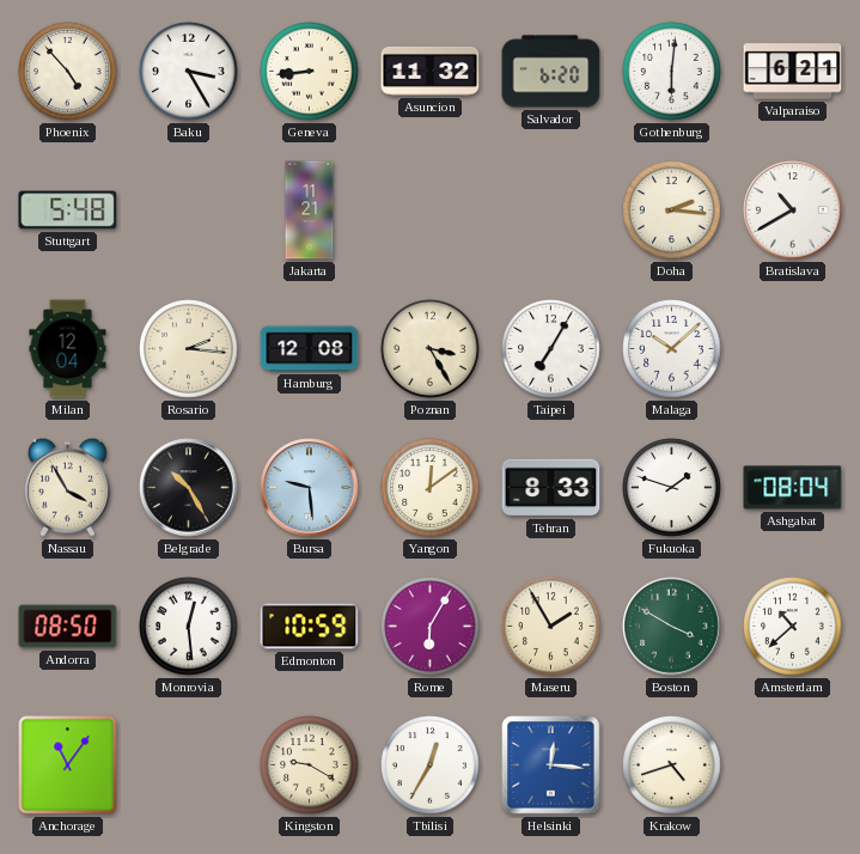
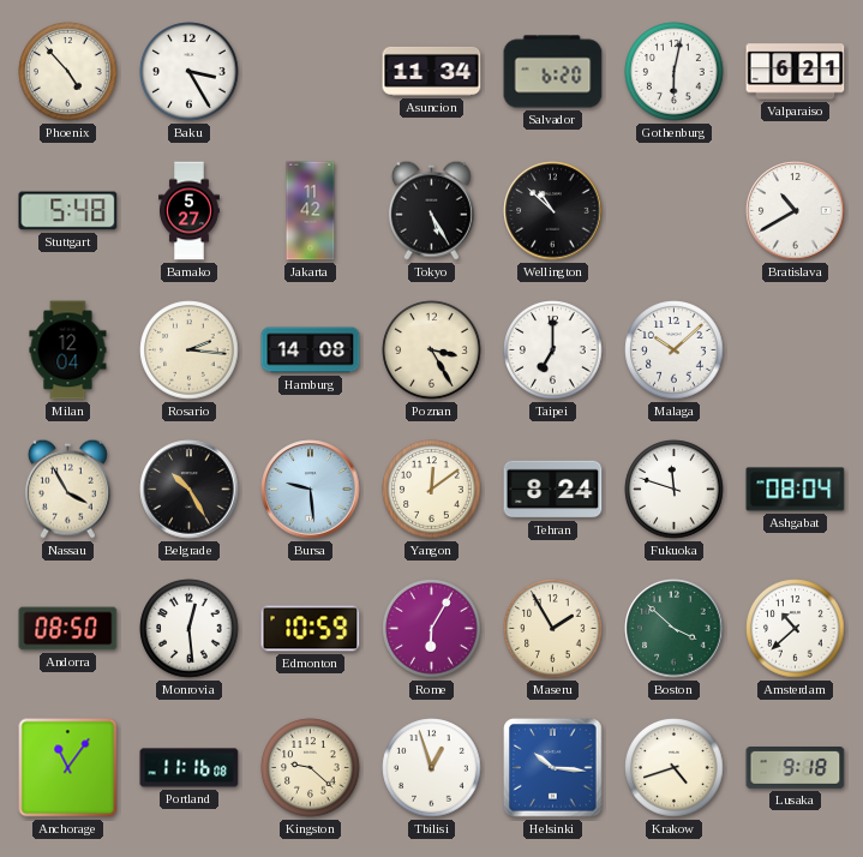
Geneva: 8:44 -> none (310, 72)
Asuncion: 11:32 -> 11:34 (432, 71)
Gothenburg: 6:01 -> 6:02 (675, 72)
Bamako: none -> 5:27 (190, 211)
Jakarta: 11:21 -> 11:42 (311, 211)
Tokyo: none -> 5:25 (431, 210)
Wellington: none -> 10:52 (553, 211)
Doha: 2:16 -> none (672, 211)
Hamburg: 12:08 -> 14:08 (311, 350)
Taipei: 7:05 -> 7:00 (553, 350)
Tehran: 8:33 -> 8:24 (553, 490)
Fukuoka: 1:48 -> 11:48 (675, 490)
Boston: 3:50 -> 3:52 (675, 629)
Portland: none -> 11:16 (190, 768)
Kingston: 9:20 -> 9:22 (311, 768)
Tbilisi: 12:35 -> 12:57 (432, 768)
Helsinki: 12:16 -> 10:16 (553, 768)
Lusaka: none -> 9:18 (796, 768)
